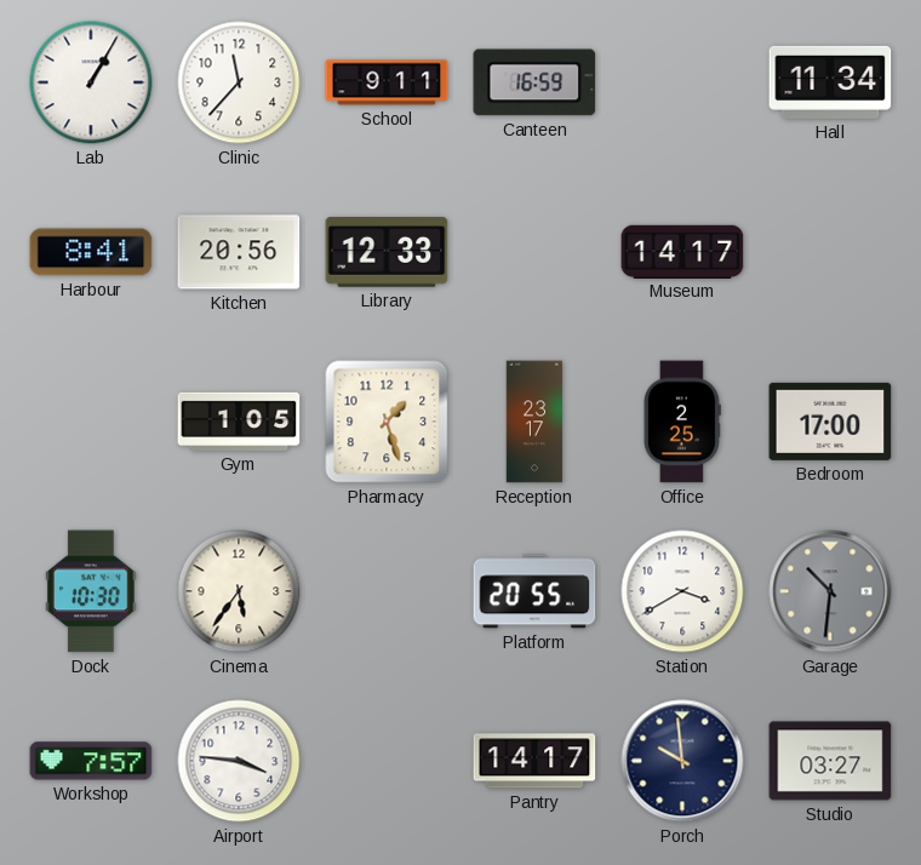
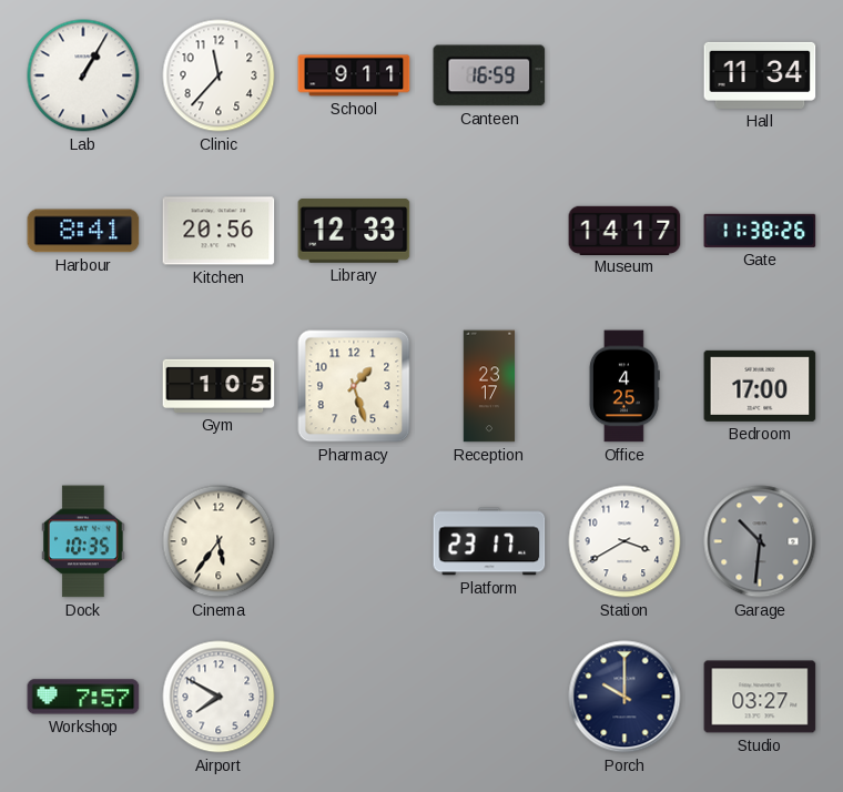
Gate: none -> 11:38 (760, 231)
Office: 2:25 -> 4:25 (624, 386)
Dock: 10:30 -> 10:35 (84, 541)
Platform: 20:55 -> 23:17 (489, 541)
Airport: 3:46 -> 7:50 (219, 697)
Pantry: 14:17 -> none (534, 761)
Porch: 9:59 -> 10:00 (624, 697)
